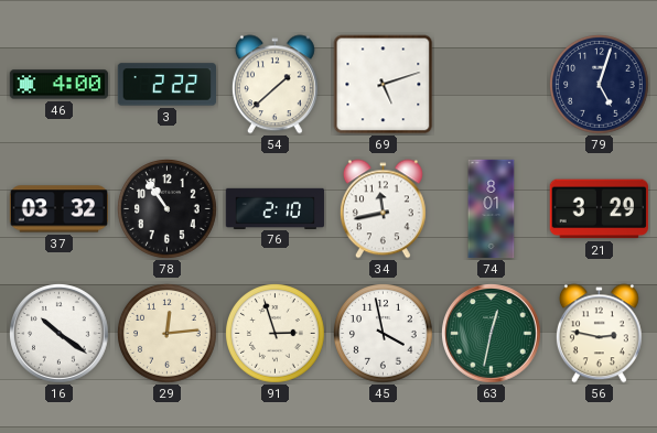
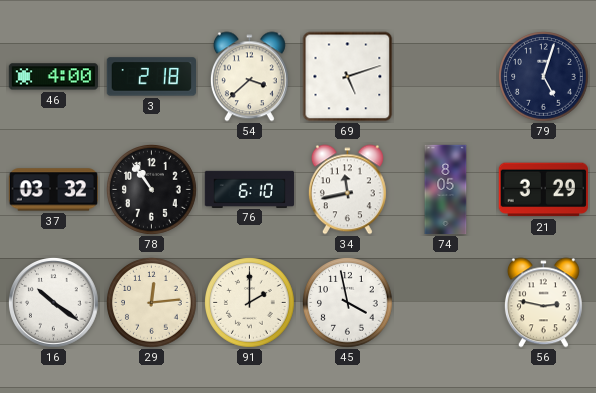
3: 2:22 -> 2:18 (152, 77)
54: 1:38 -> 3:38 (249, 77)
76: 2:10 -> 6:10 (250, 189)
74: 8:01 -> 8:05 (446, 190)
91: 2:57 -> 2:00 (250, 303)
63: 12:32 -> none (492, 334)
